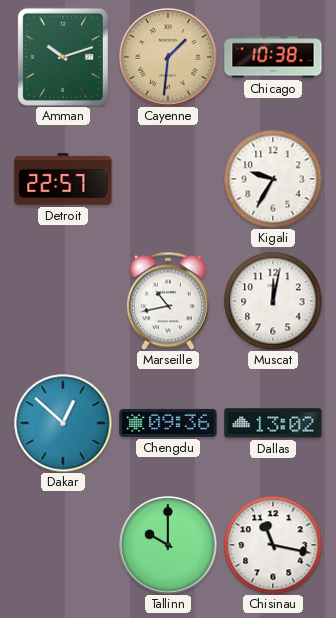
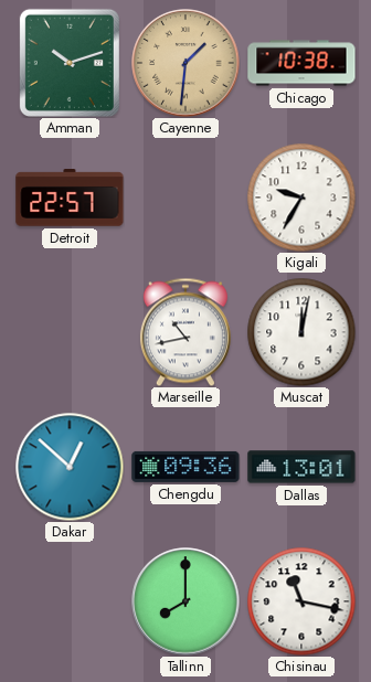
Dallas: 13:02 -> 13:01 (301, 467)
Tallinn: 10:00 -> 8:00 (185, 601)
